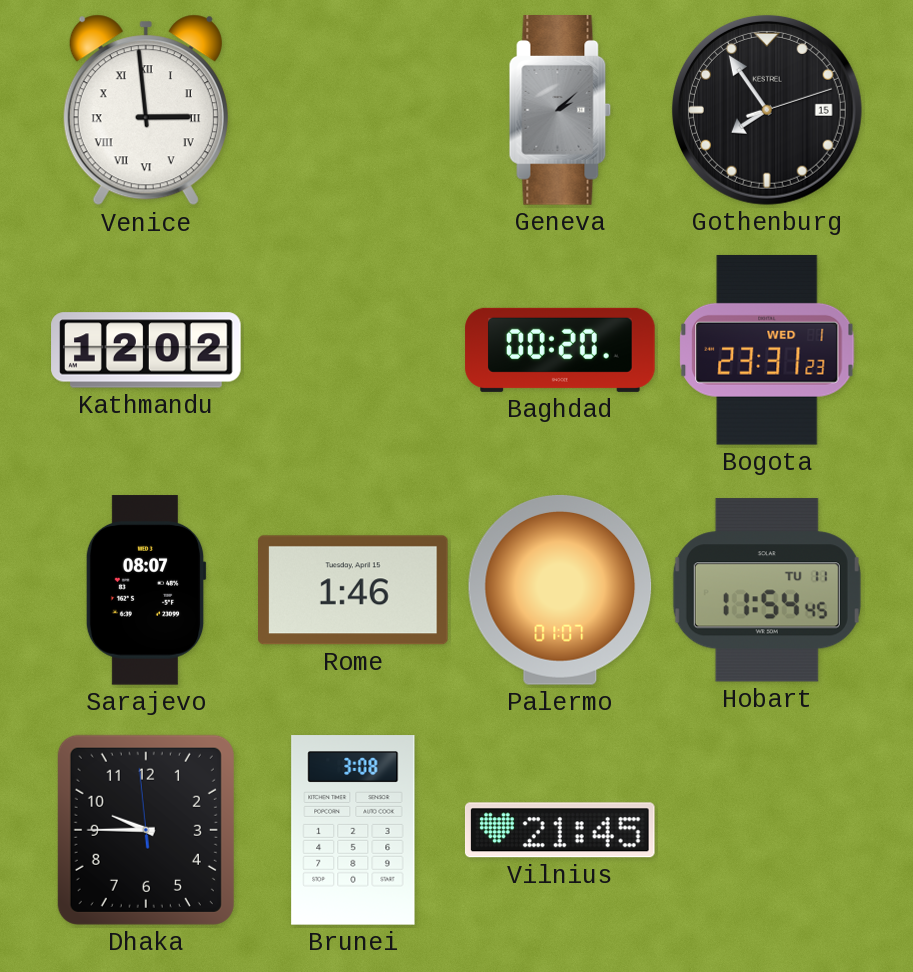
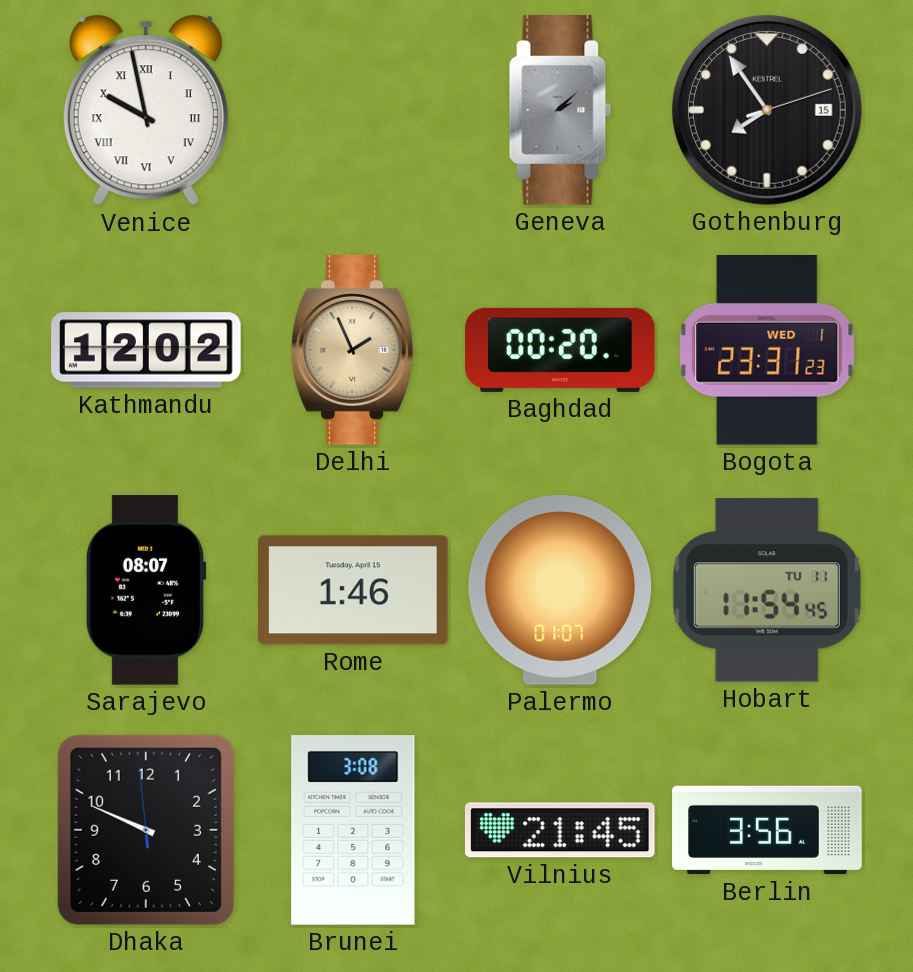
Venice: 2:59 -> 9:58 (146, 110)
Delhi: none -> 1:56 (353, 350)
Dhaka: 9:44 -> 9:48 (146, 830)
Berlin: none -> 3:56 (767, 830)
